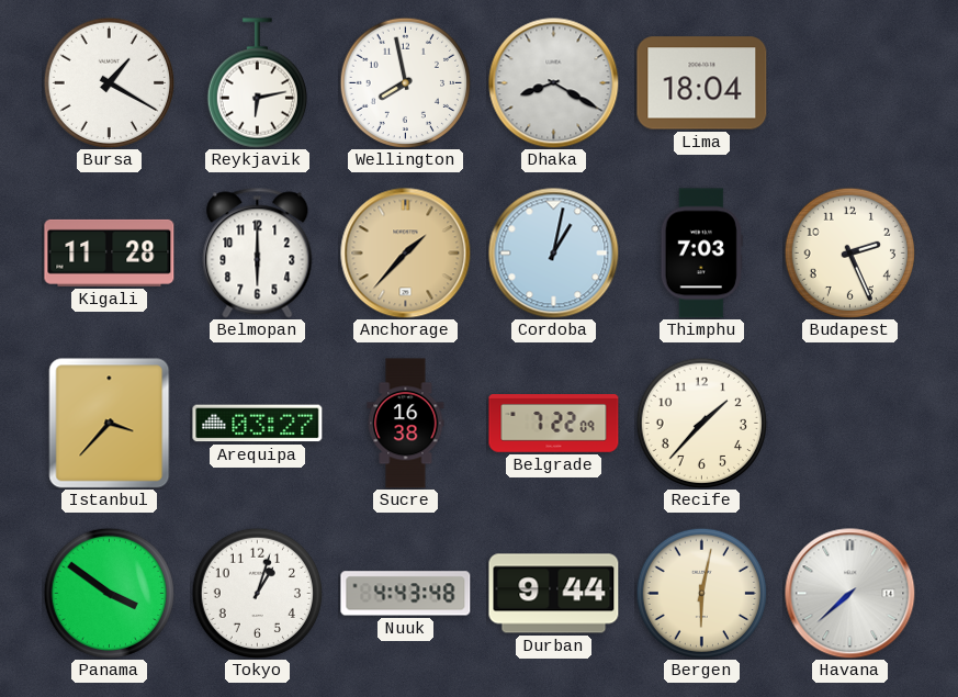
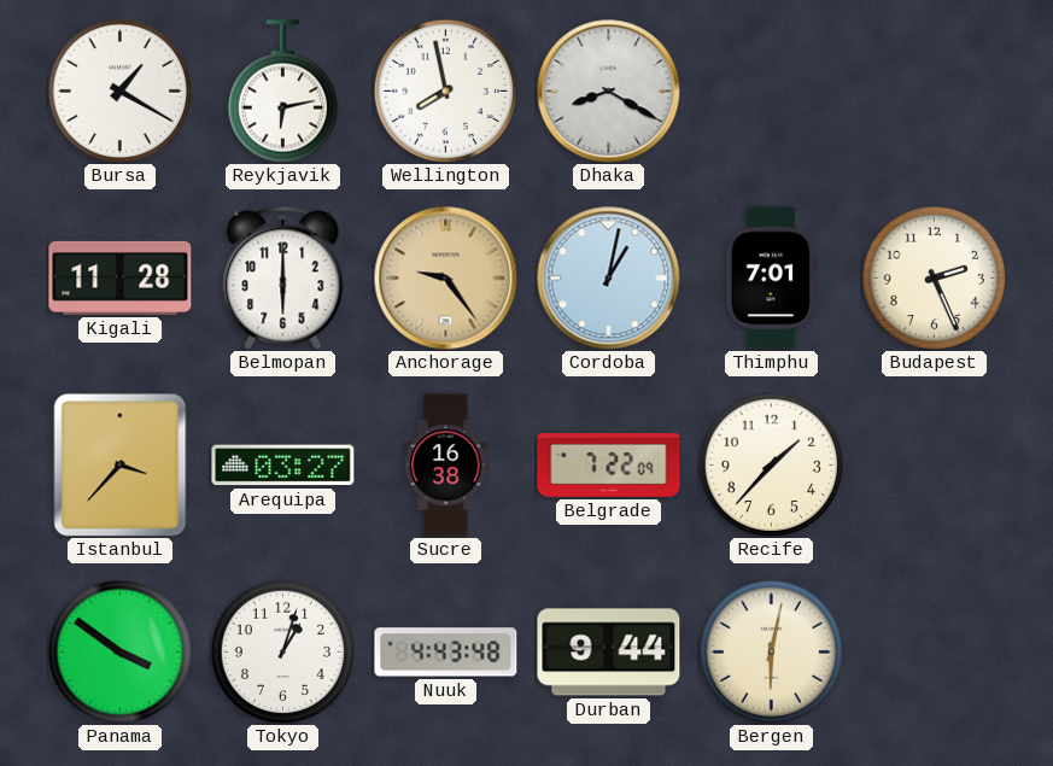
Lima: 18:04 -> none (702, 83)
Anchorage: 1:37 -> 9:24 (446, 279)
Thimphu: 7:03 -> 7:01 (771, 279)
Havana: 7:38 -> none (850, 594)
